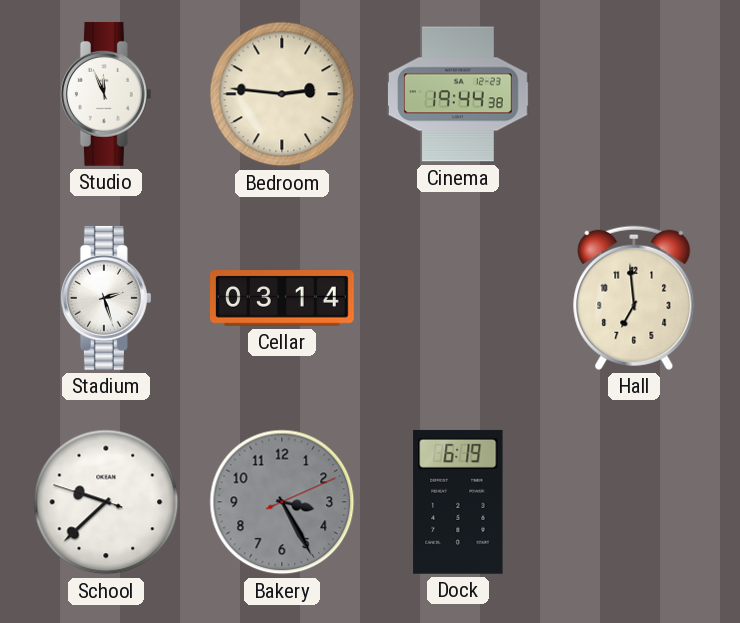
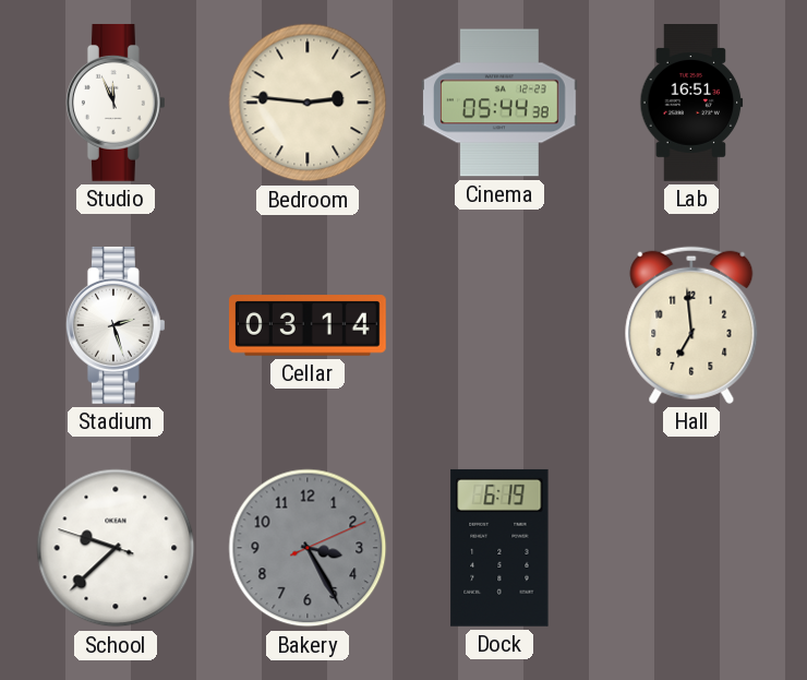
Cinema: 19:44 -> 05:44 (501, 103)
Lab: none -> 16:51 (691, 104)
